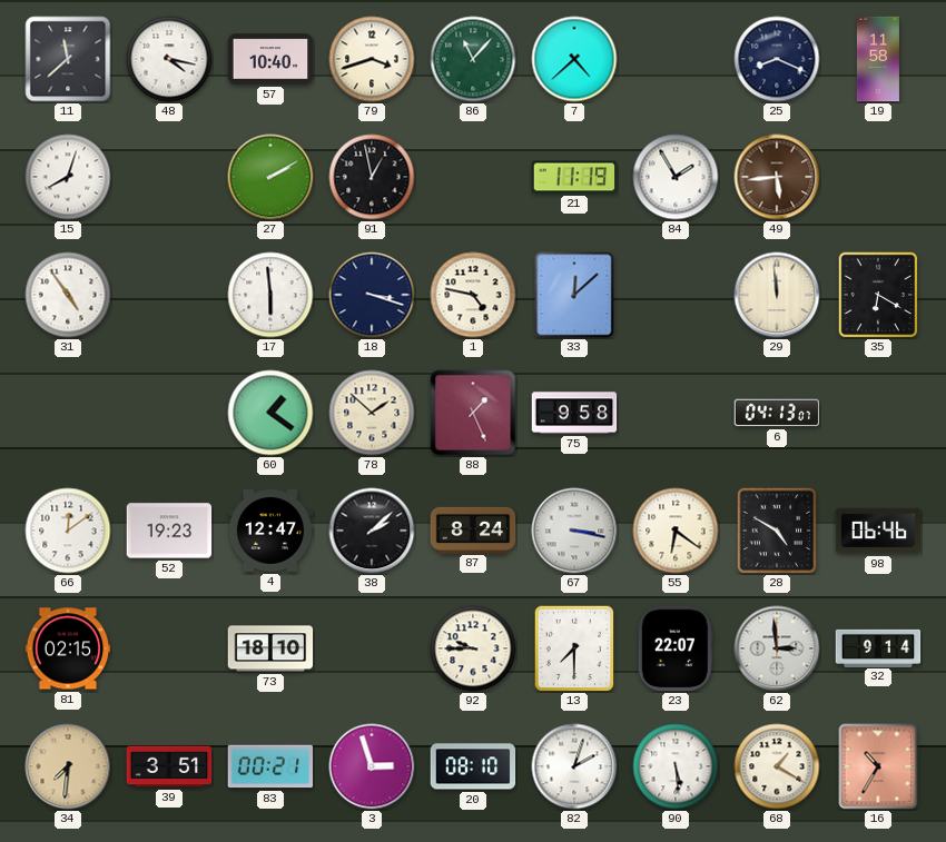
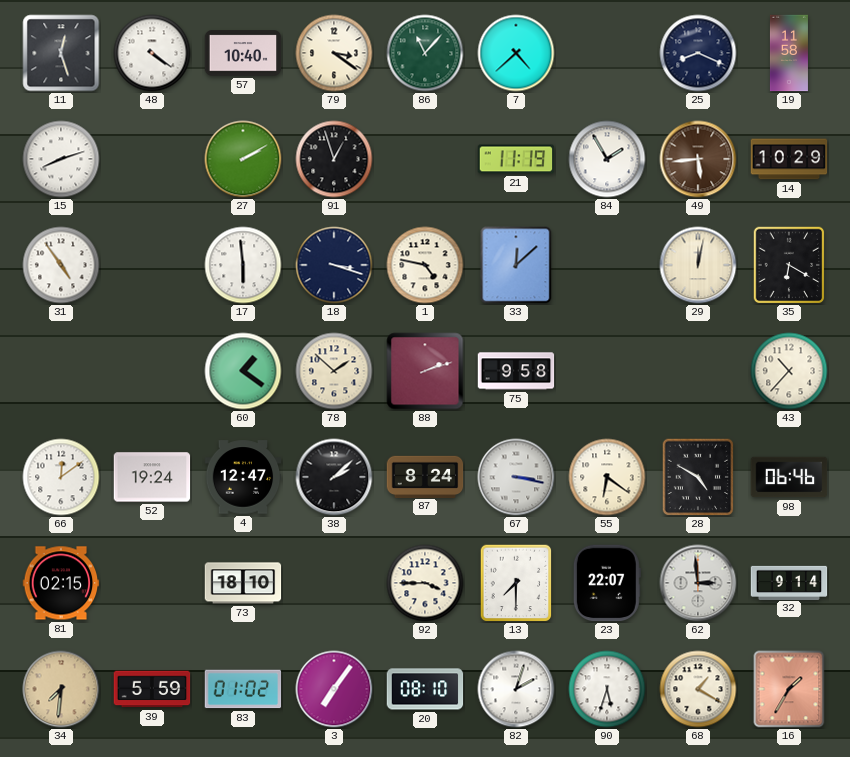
11: 11:38 -> 12:27 (61, 53)
48: 4:17 -> 4:21 (152, 53)
79: 3:42 -> 3:21 (334, 53)
15: 8:03 -> 8:12 (61, 159)
91: 12:58 -> 12:57 (334, 159)
14: none -> 10:29 (789, 159)
29: 11:59 -> 12:02 (698, 265)
88: 1:26 -> 2:12 (425, 371)
6: 04:13 -> none (777, 413)
43: none -> 10:37 (789, 371)
52: 19:23 -> 19:24 (152, 477)
92: 9:45 -> 3:45 (425, 583)
39: 3:51 -> 5:59 (152, 689)
83: 00:21 -> 01:02 (243, 689)
3: 2:57 -> 7:06 (334, 689)
90: 5:29 -> 5:33 (607, 689)
16: 10:35 -> 1:35 (789, 689)
